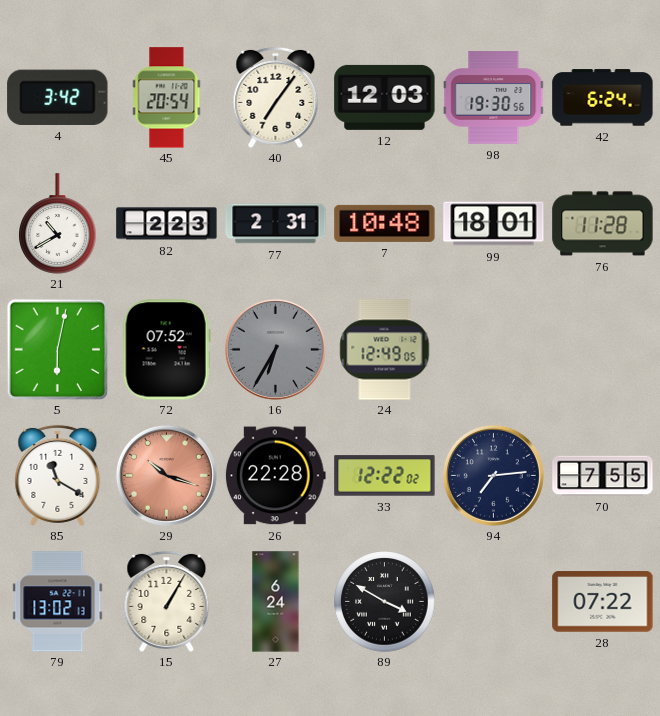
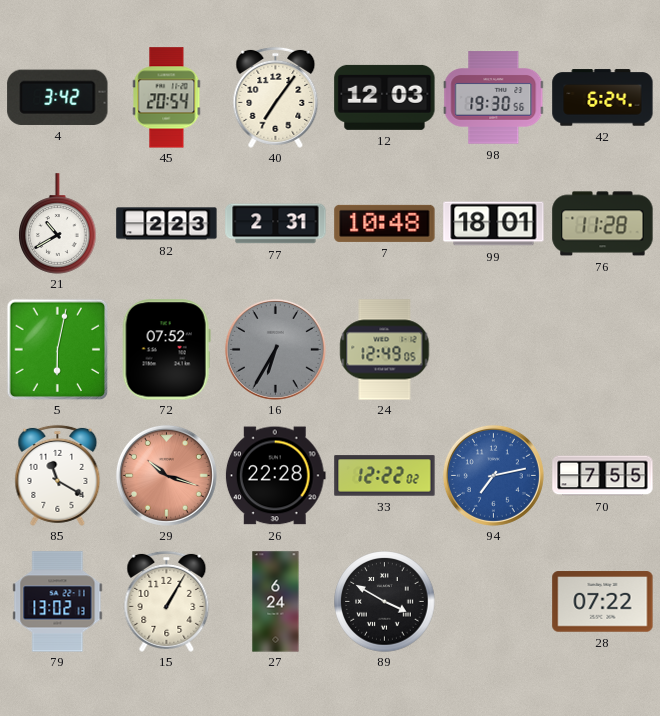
94: 7:14 -> 7:13 (493, 475)
94 dial: navy -> blue (493, 475)
